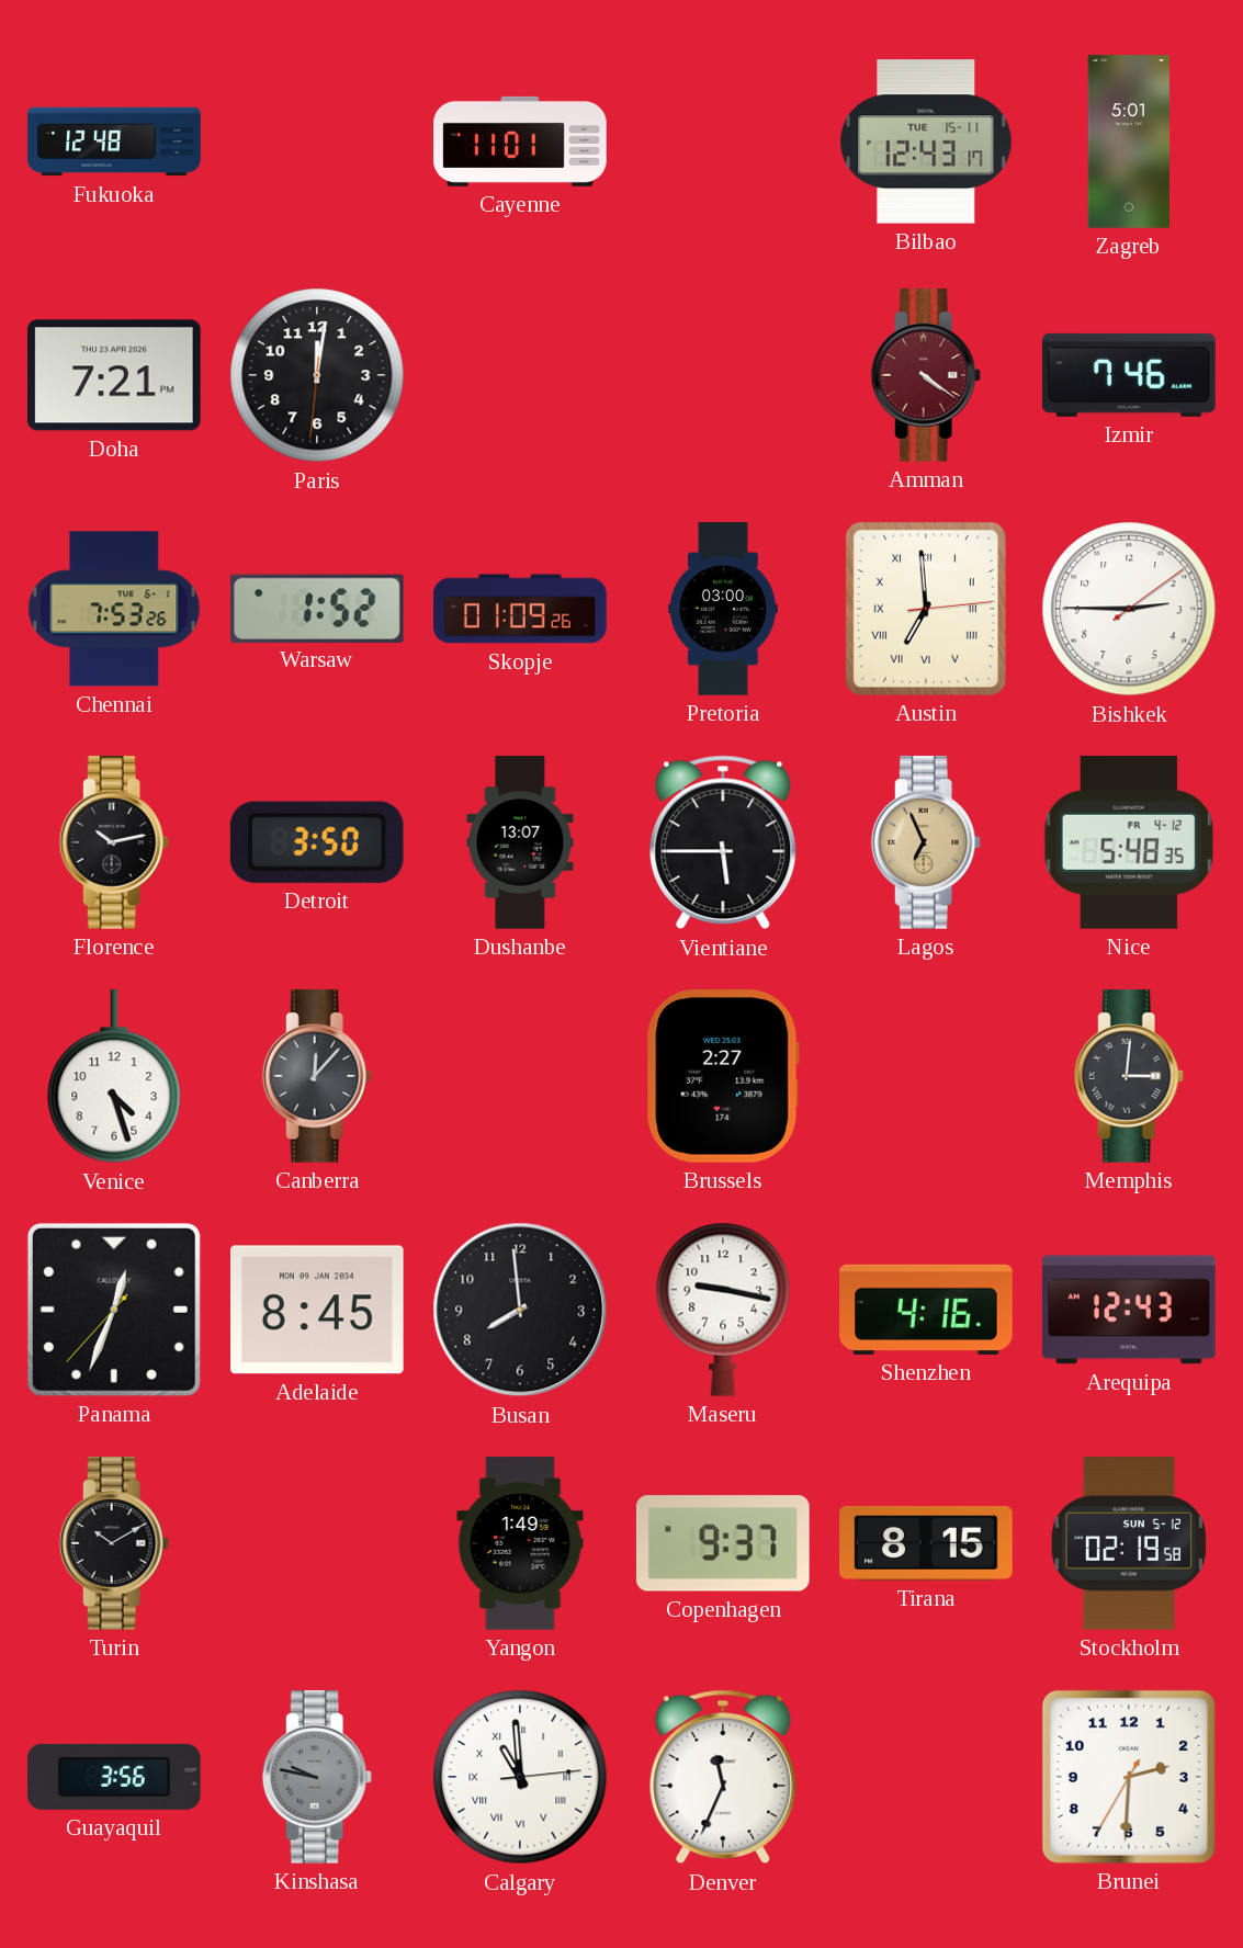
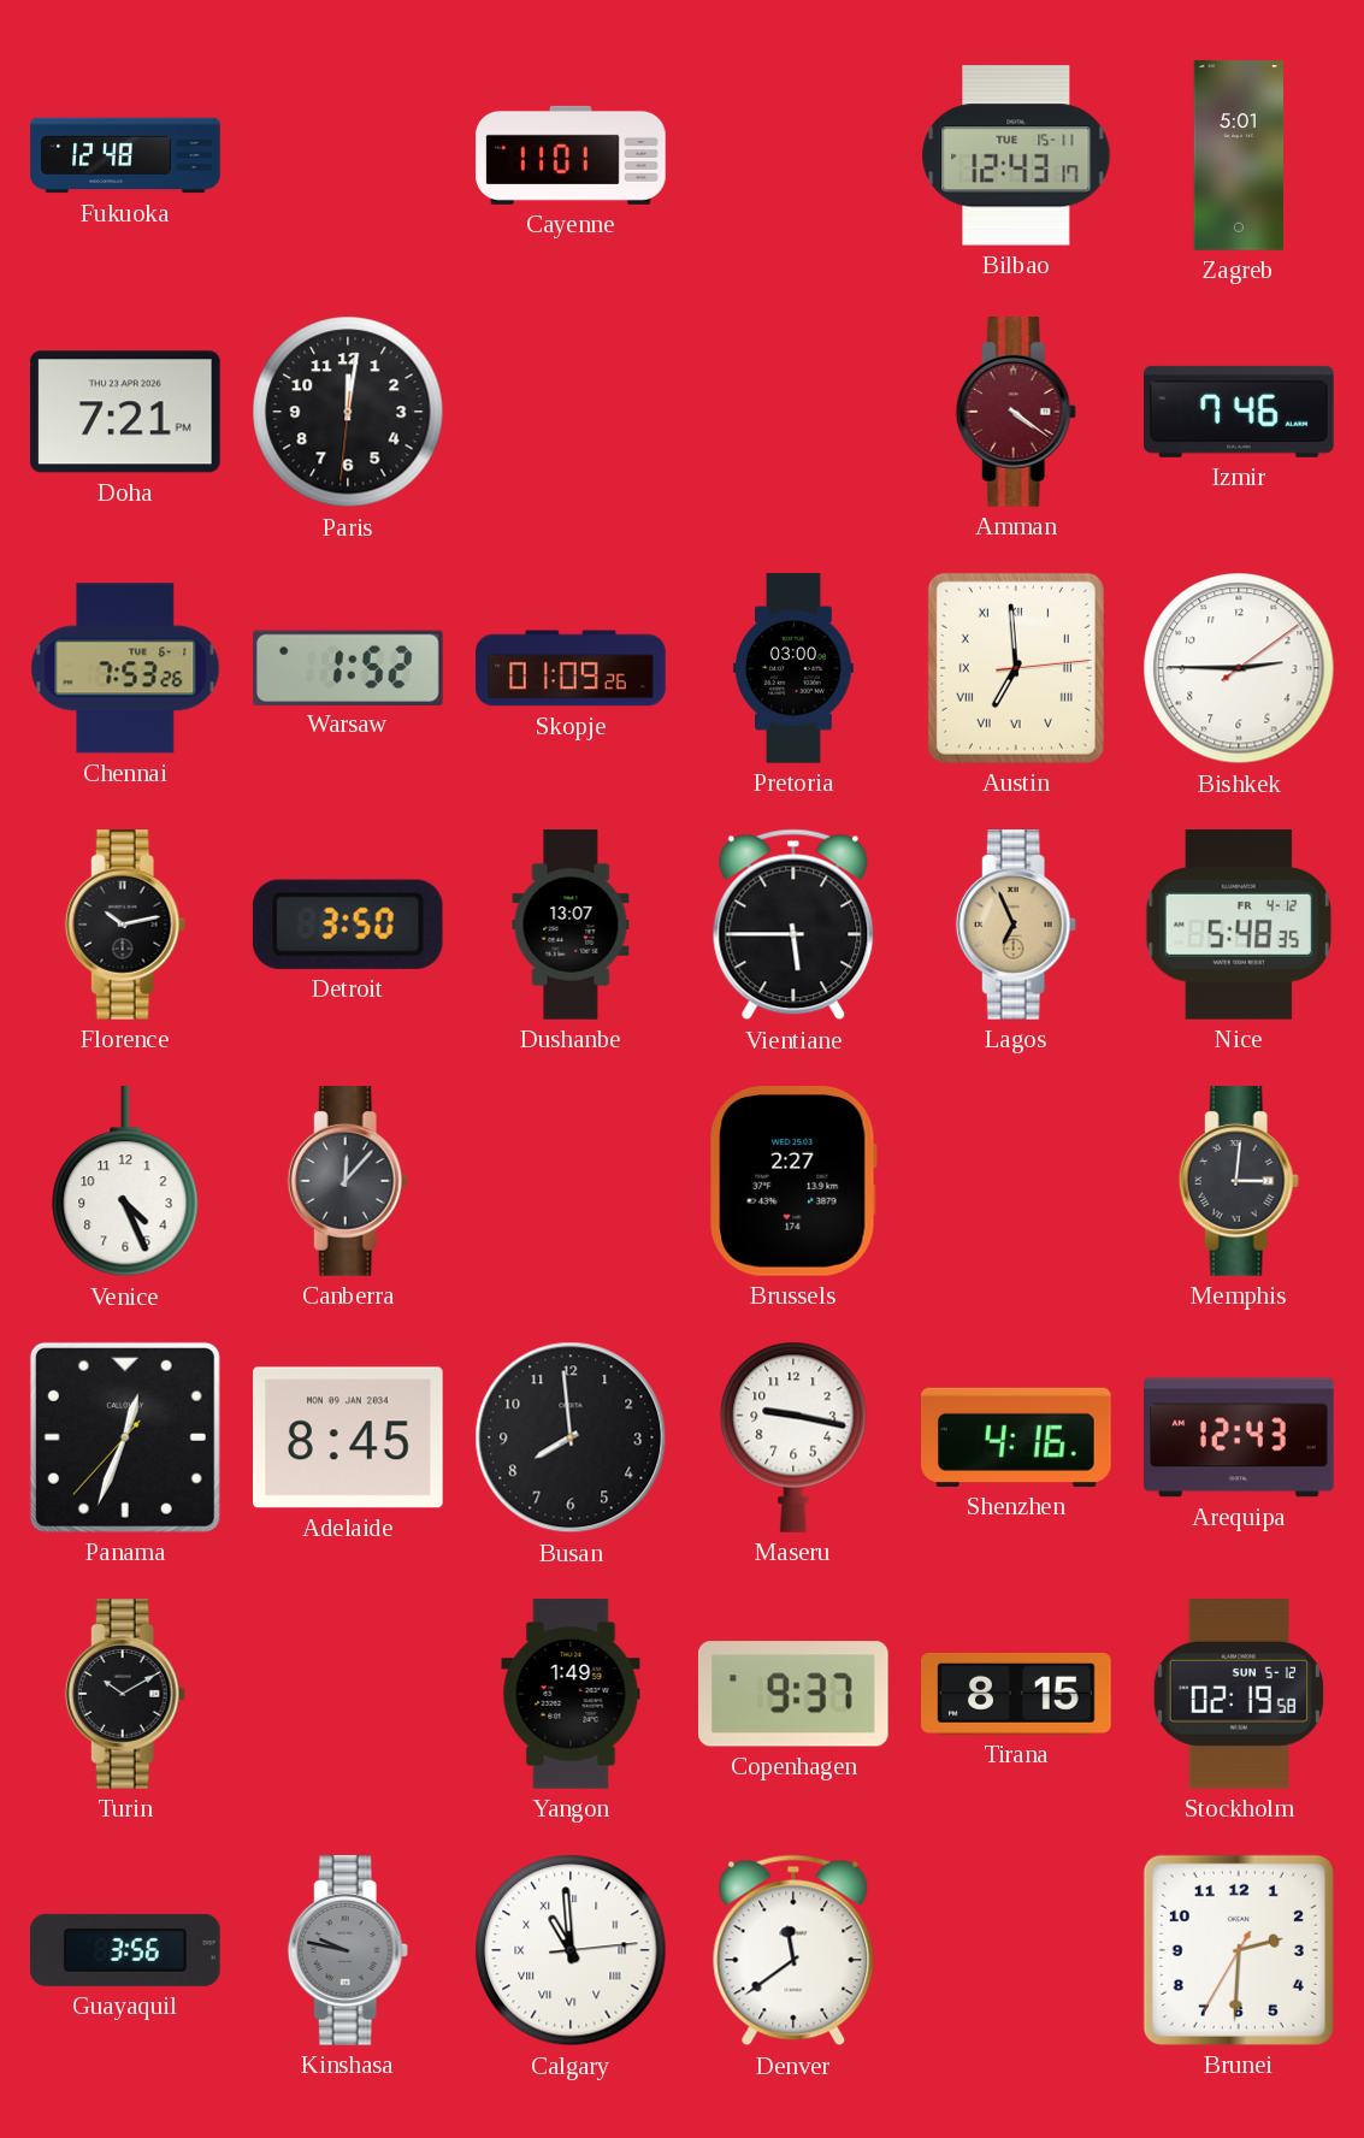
Venice: 4:27 -> 4:26 (125, 1182)
Denver: 11:34 -> 11:39 (793, 1950)
